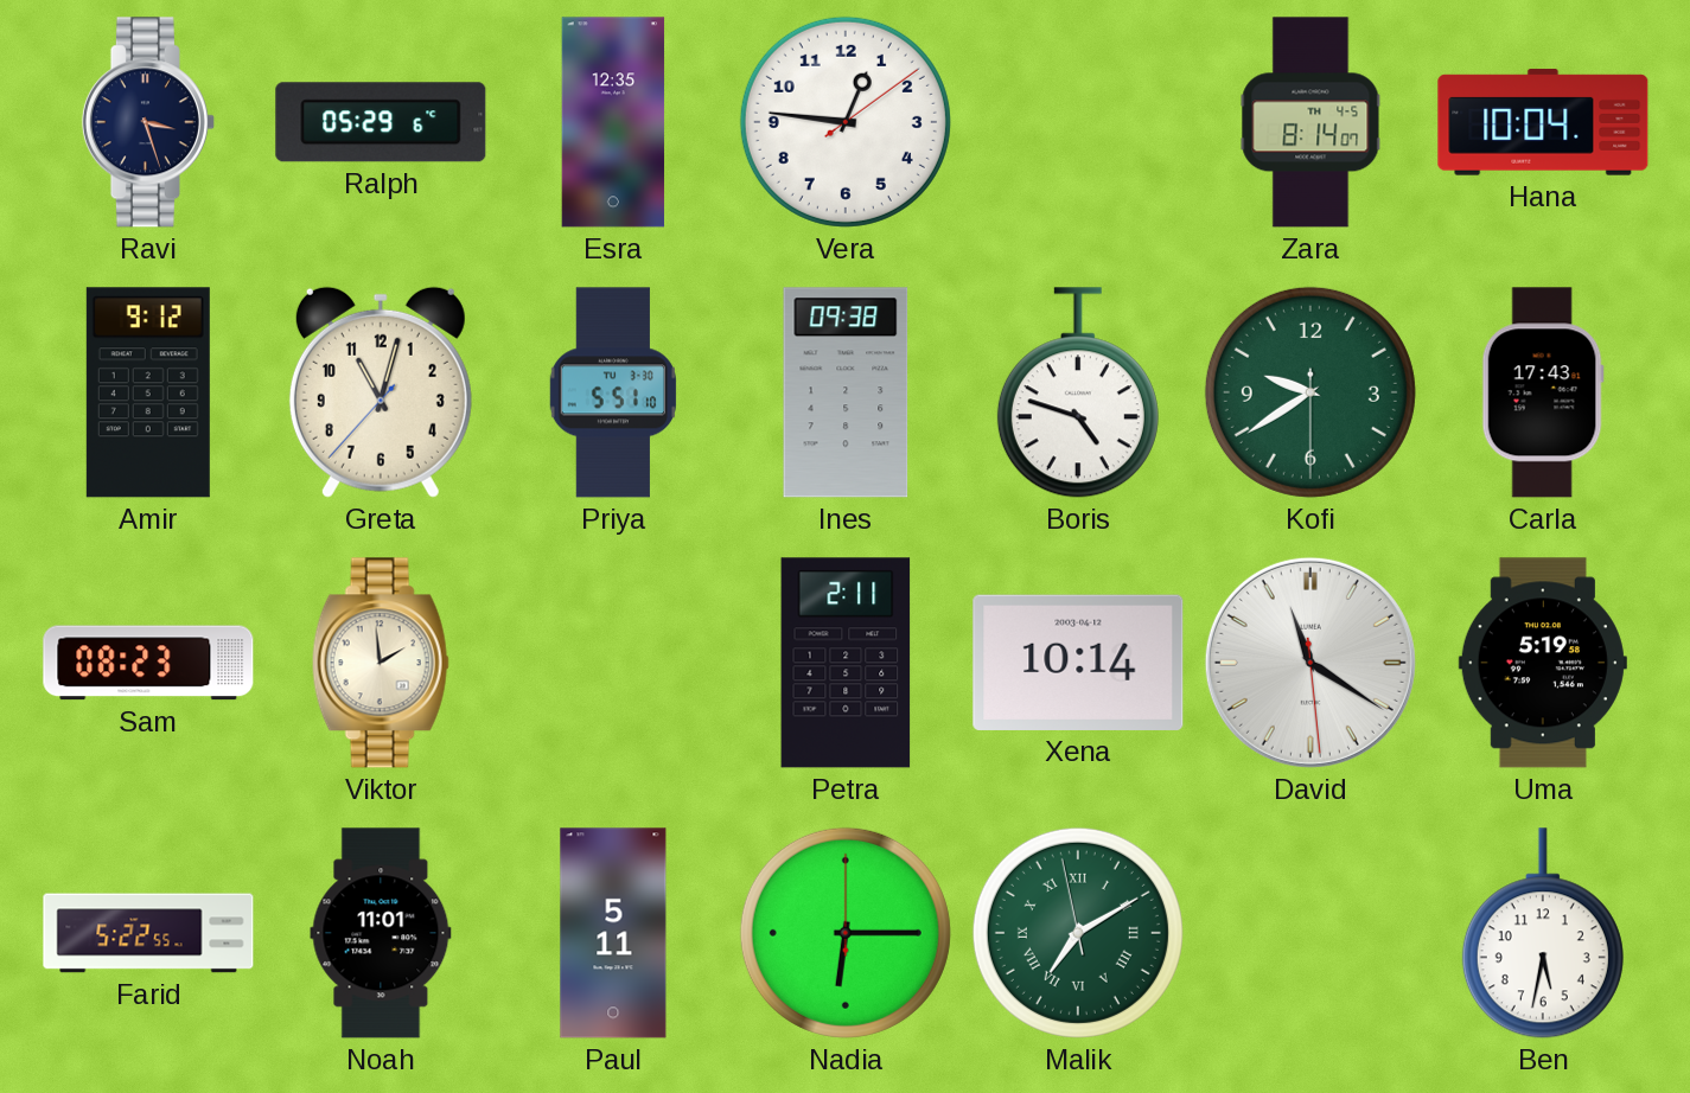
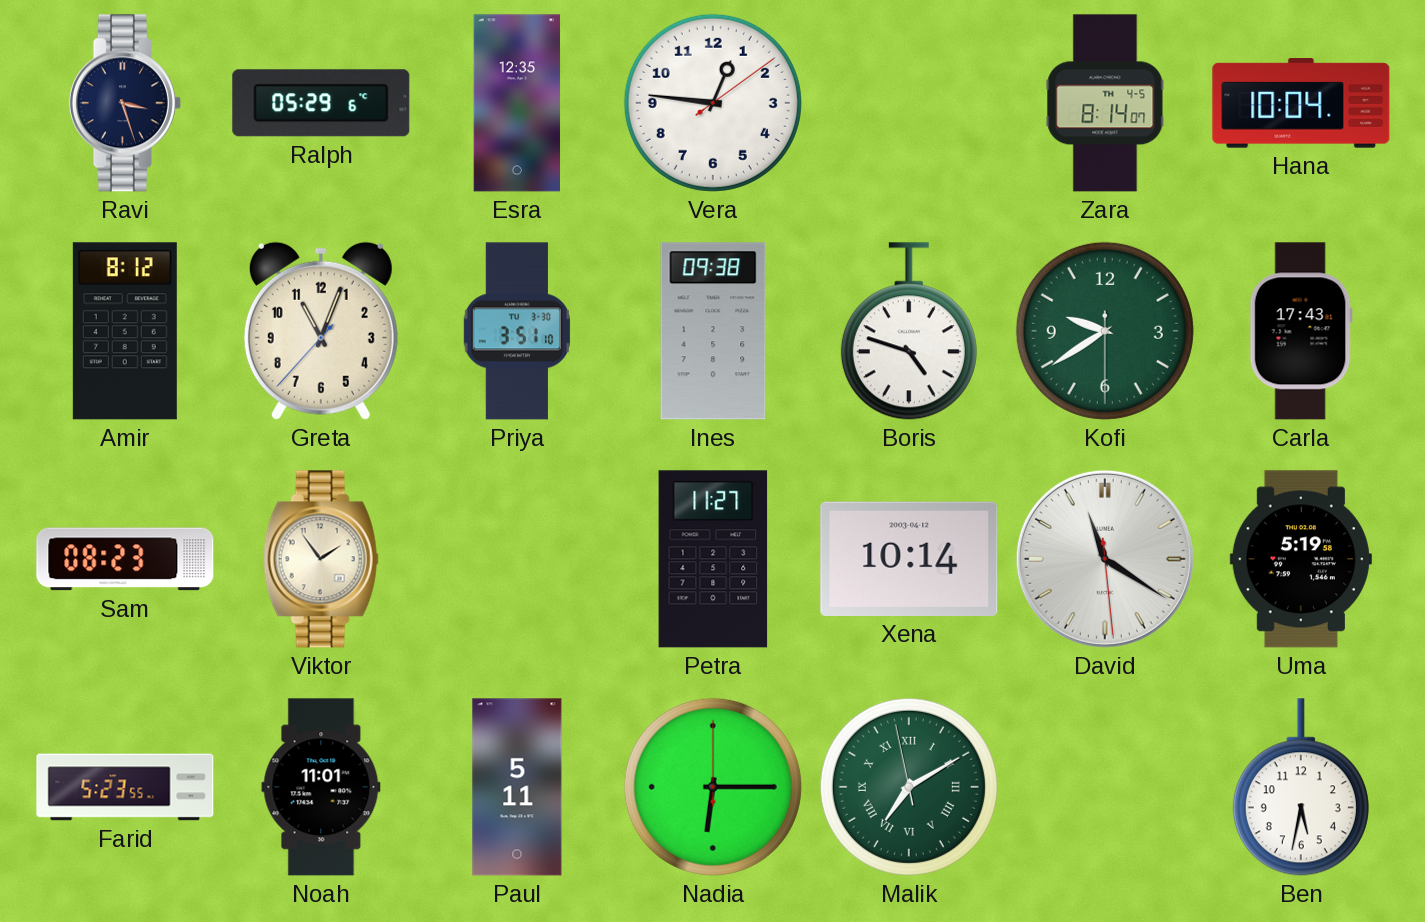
Amir: 9:12 -> 8:12 (125, 331)
Greta: 11:02 -> 11:03 (321, 331)
Priya: 5:51 -> 3:51 (516, 331)
Viktor: 1:59 -> 1:54 (321, 559)
Petra: 2:11 -> 11:27 (713, 559)
Farid: 5:22 -> 5:23 (125, 787)
